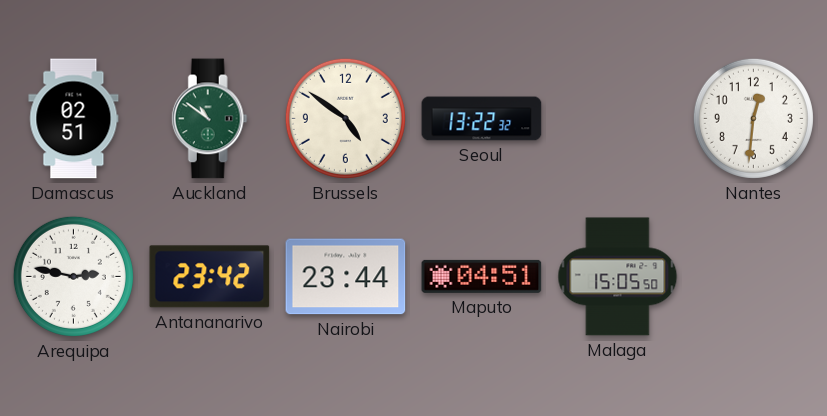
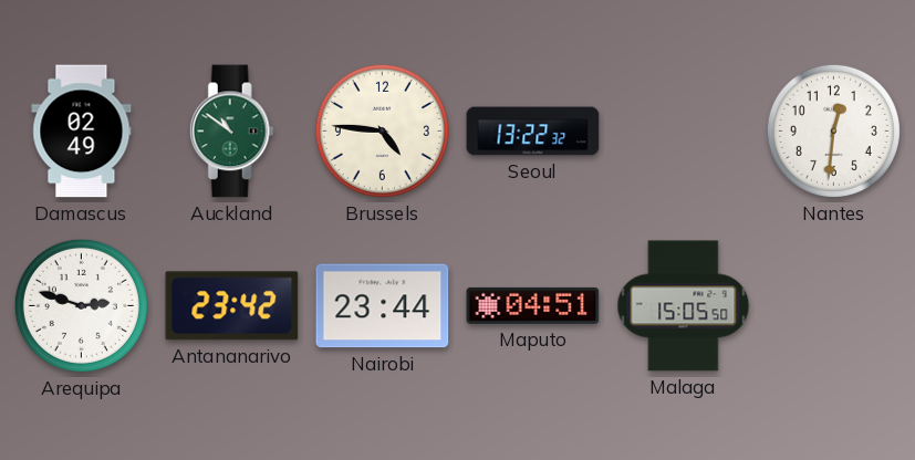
Damascus: 02:51 -> 02:49 (82, 132)
Brussels: 4:51 -> 4:46 (382, 130)
Arequipa: 2:47 -> 2:48 (81, 305)
